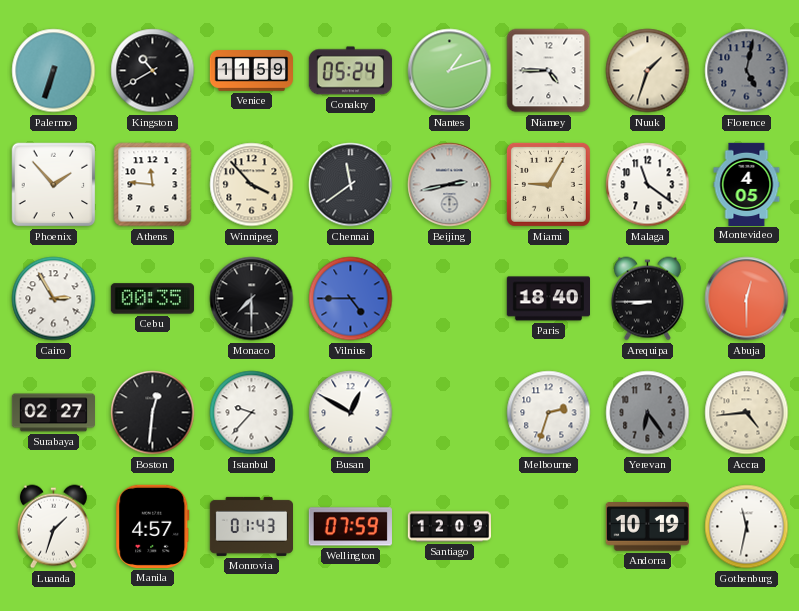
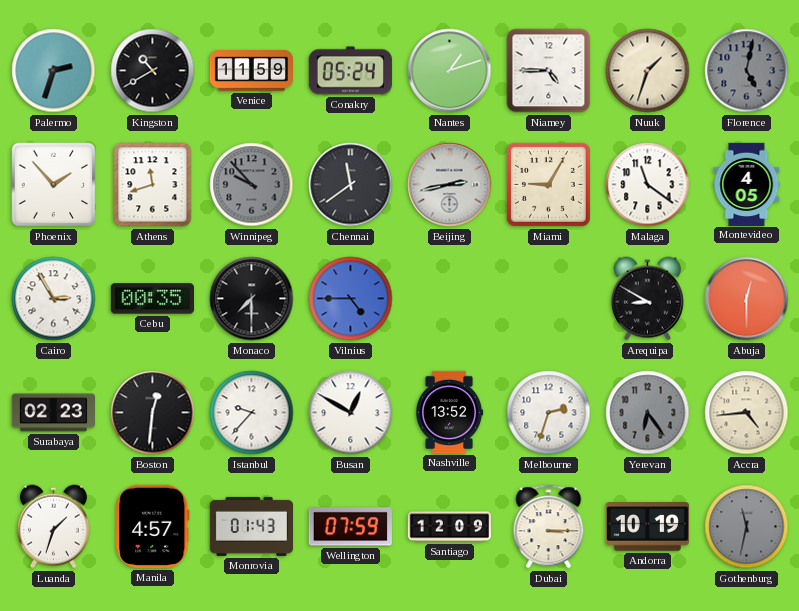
Palermo: 6:33 -> 2:33 (54, 71)
Athens: 11:46 -> 11:42 (153, 185)
Winnipeg: 3:53 -> 9:53 (252, 185)
Winnipeg dial: cream -> grey (252, 185)
Paris: 18:40 -> none (548, 299)
Arequipa: 8:45 -> 8:50 (647, 299)
Surabaya: 02:27 -> 02:23 (53, 413)
Nashville: none -> 13:52 (449, 412)
Dubai: none -> 3:15 (549, 527)
Gothenburg dial: white -> grey (747, 527)
